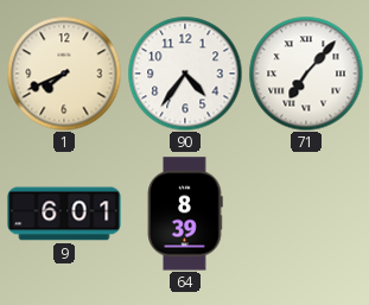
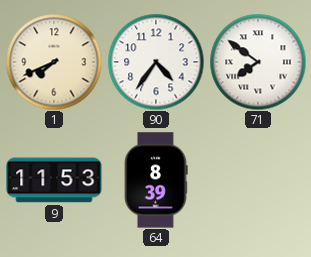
71: 7:07 -> 7:51 (258, 62)
9: 6:01 -> 11:53 (54, 180)
